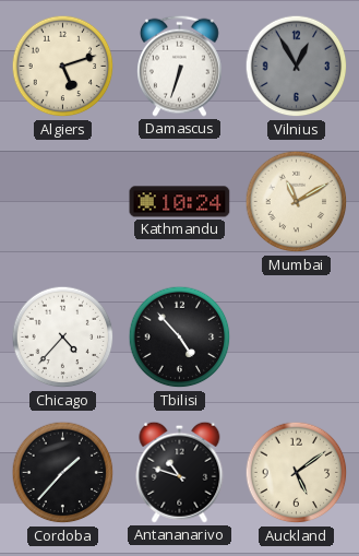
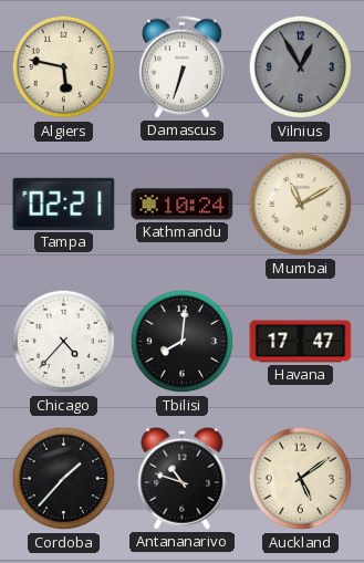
Algiers: 5:12 -> 5:47 (64, 67)
Tampa: none -> 02:21 (64, 204)
Tbilisi: 4:53 -> 8:01 (183, 342)
Havana: none -> 17:47 (301, 342)
